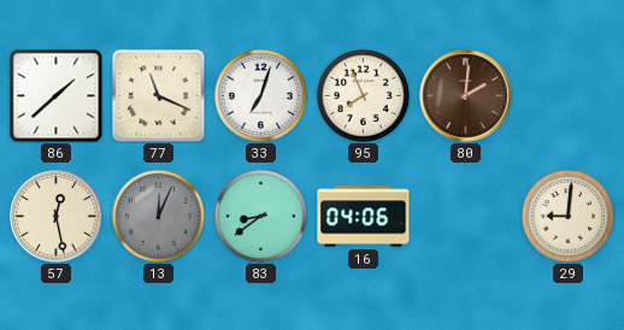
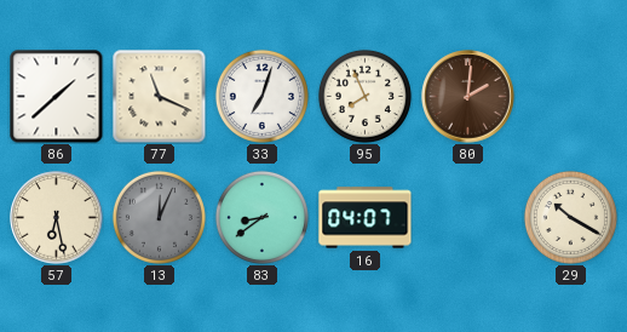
57: 12:28 -> 6:28 (57, 218)
16: 04:06 -> 04:07 (366, 218)
29: 9:01 -> 10:20 (570, 217)
